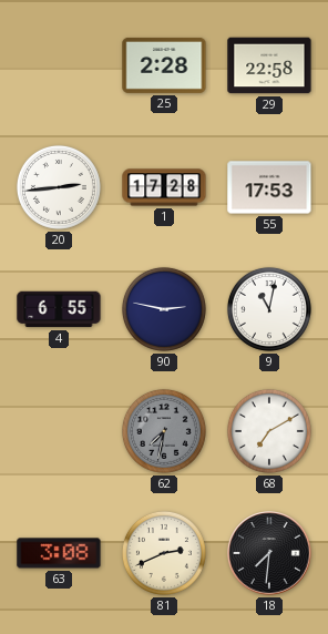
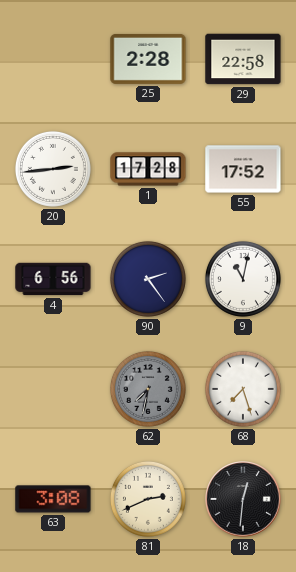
55: 17:53 -> 17:52 (243, 169)
4: 6:55 -> 6:56 (53, 279)
90: 2:47 -> 2:24 (148, 279)
68: 7:10 -> 7:27 (243, 389)
18: 7:31 -> 12:31 (243, 499)
